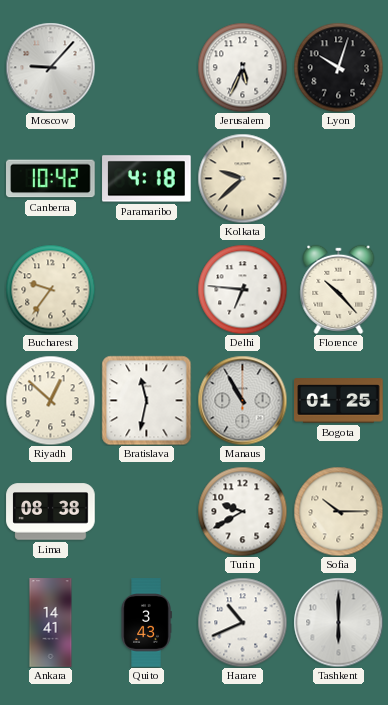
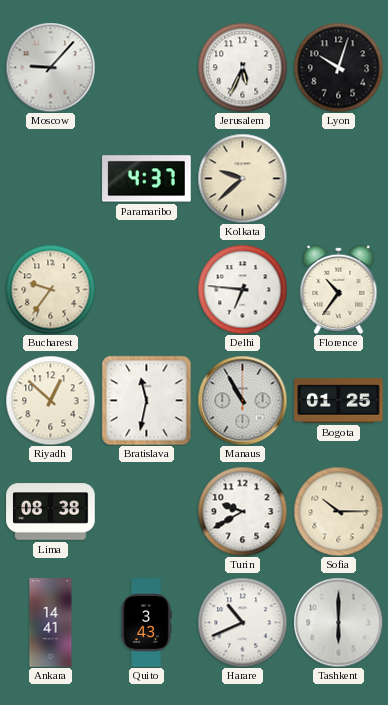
Canberra: 10:42 -> none (51, 179)
Paramaribo: 4:18 -> 4:37 (147, 179)
Florence: 10:23 -> 10:36 (339, 289)
